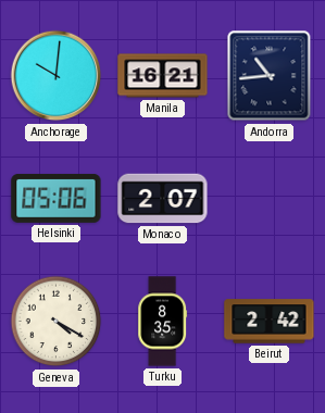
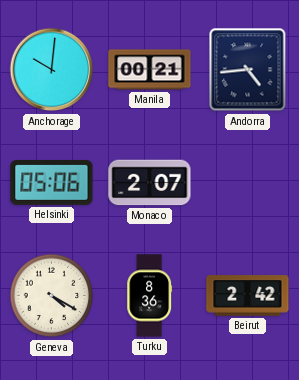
Manila: 16:21 -> 00:21 (150, 70)
Andorra: 10:44 -> 4:44 (248, 70)
Turku: 8:35 -> 8:36 (150, 296)
